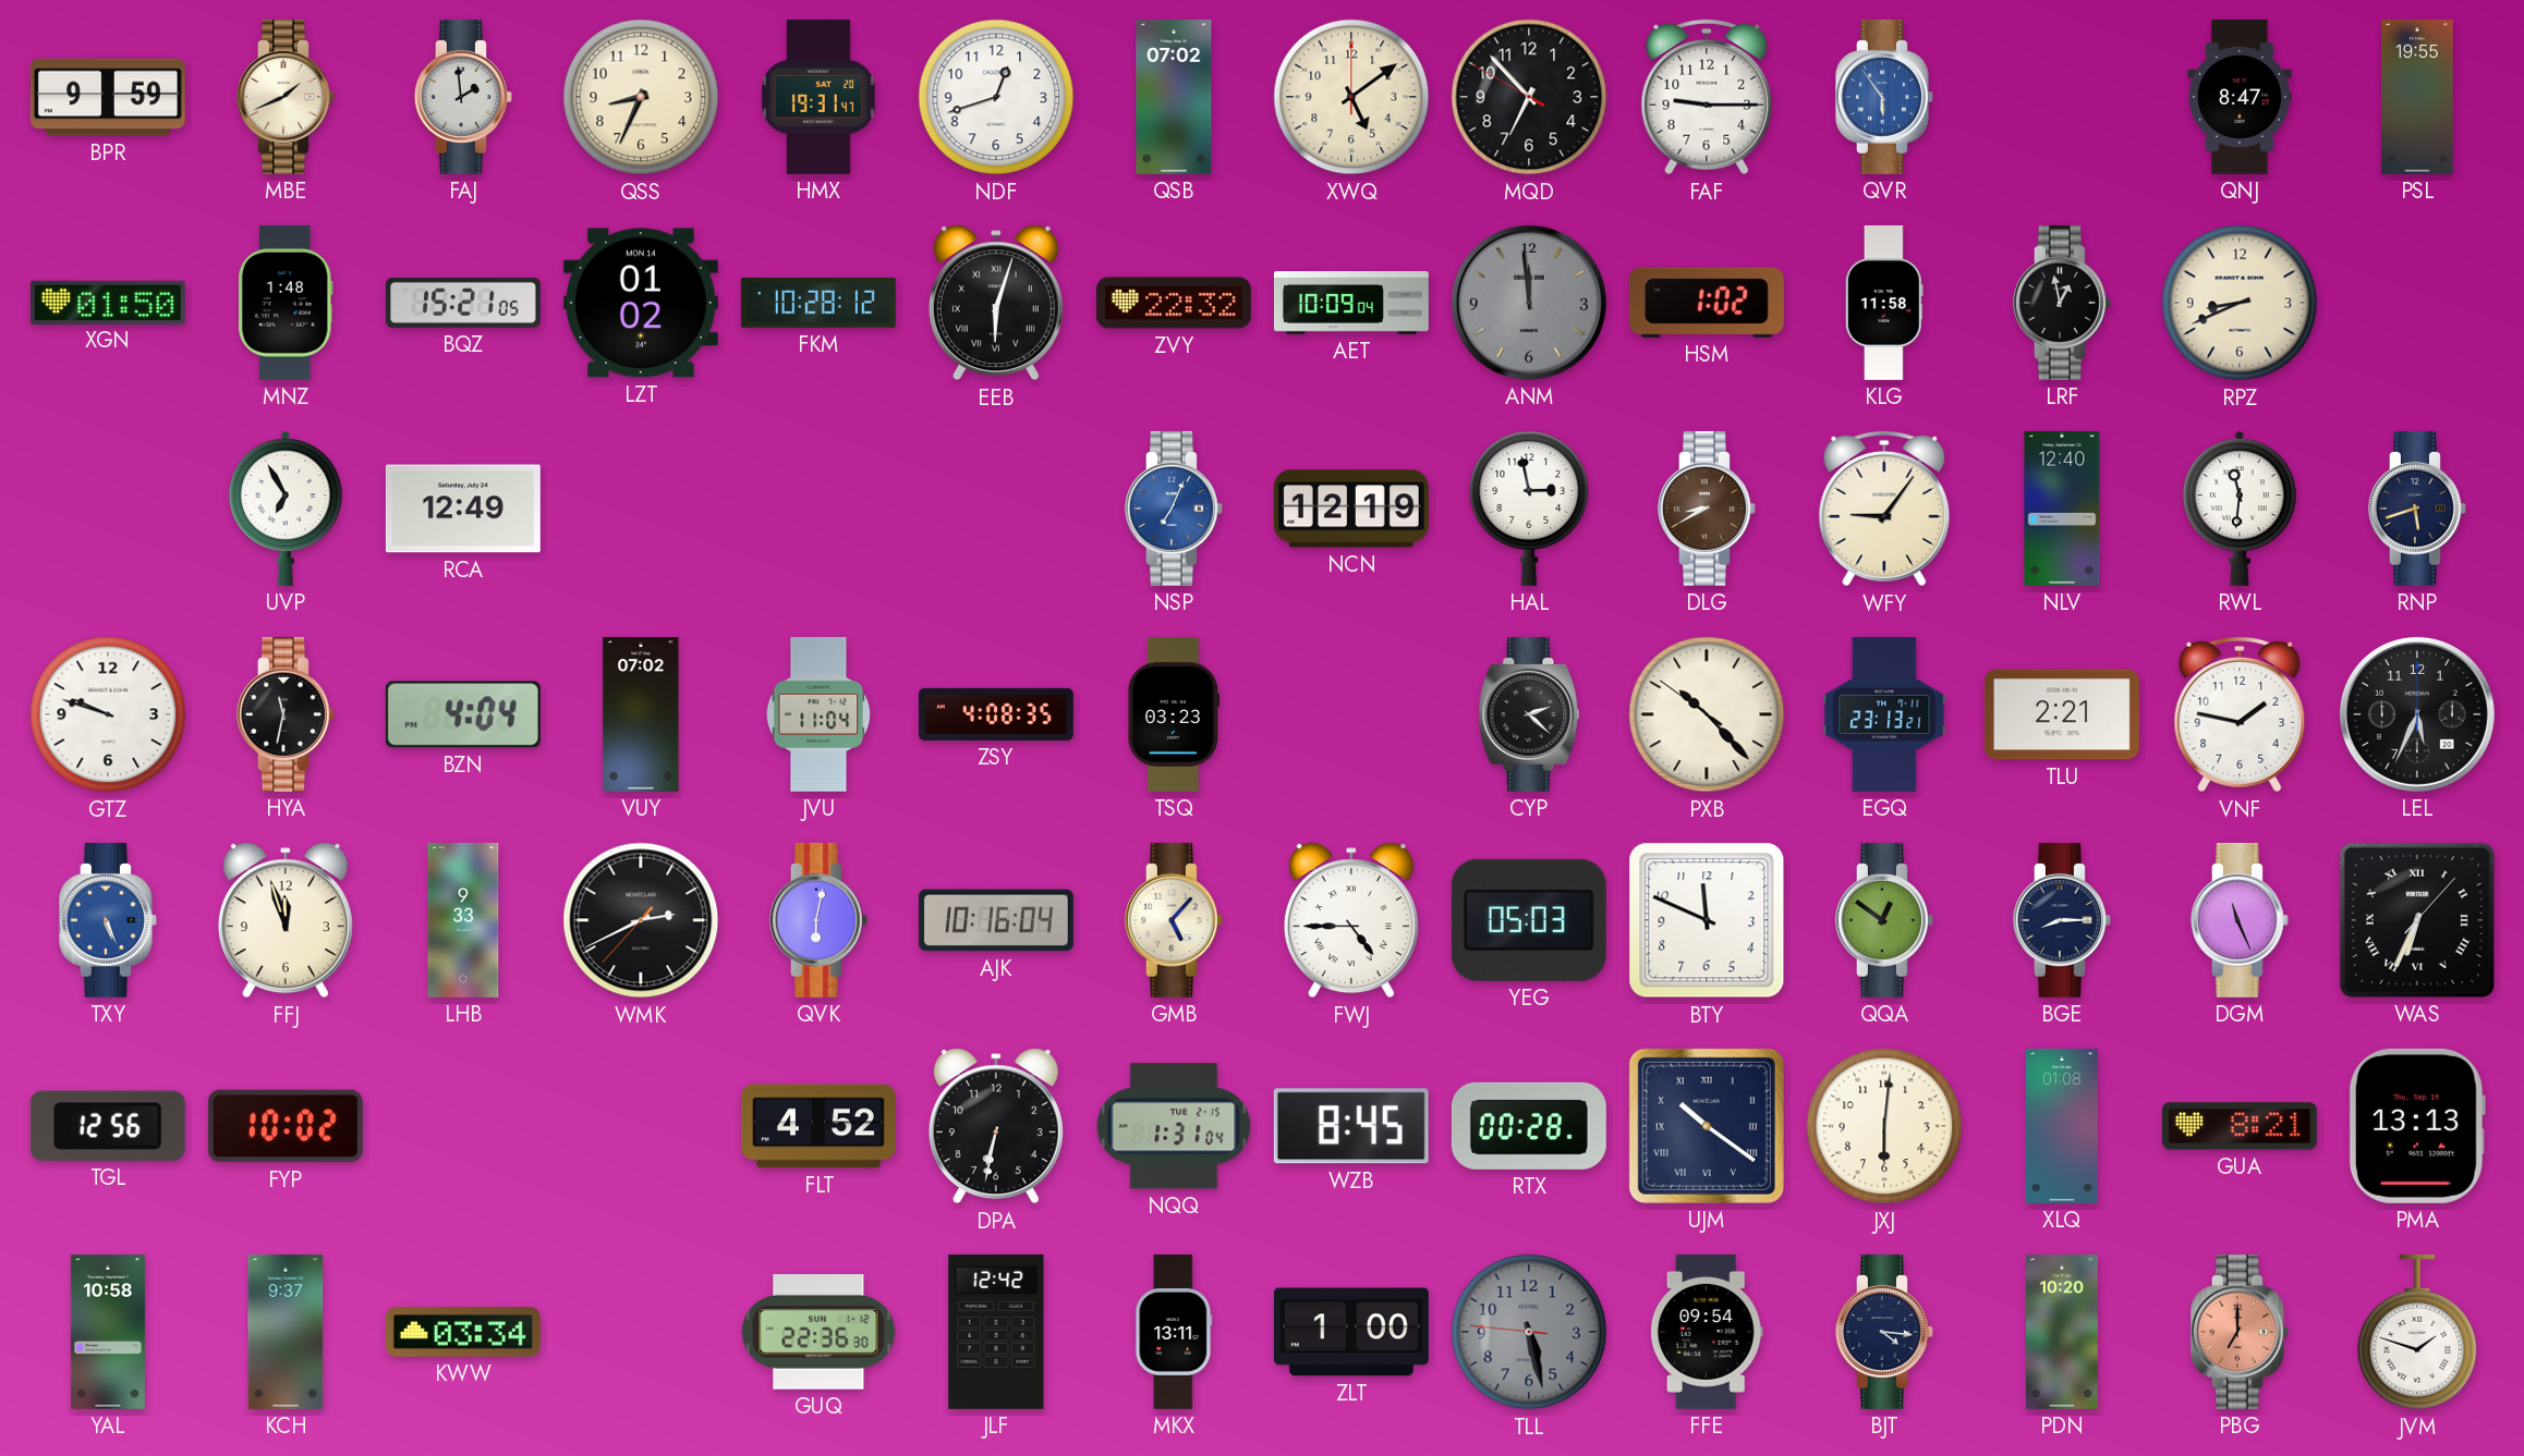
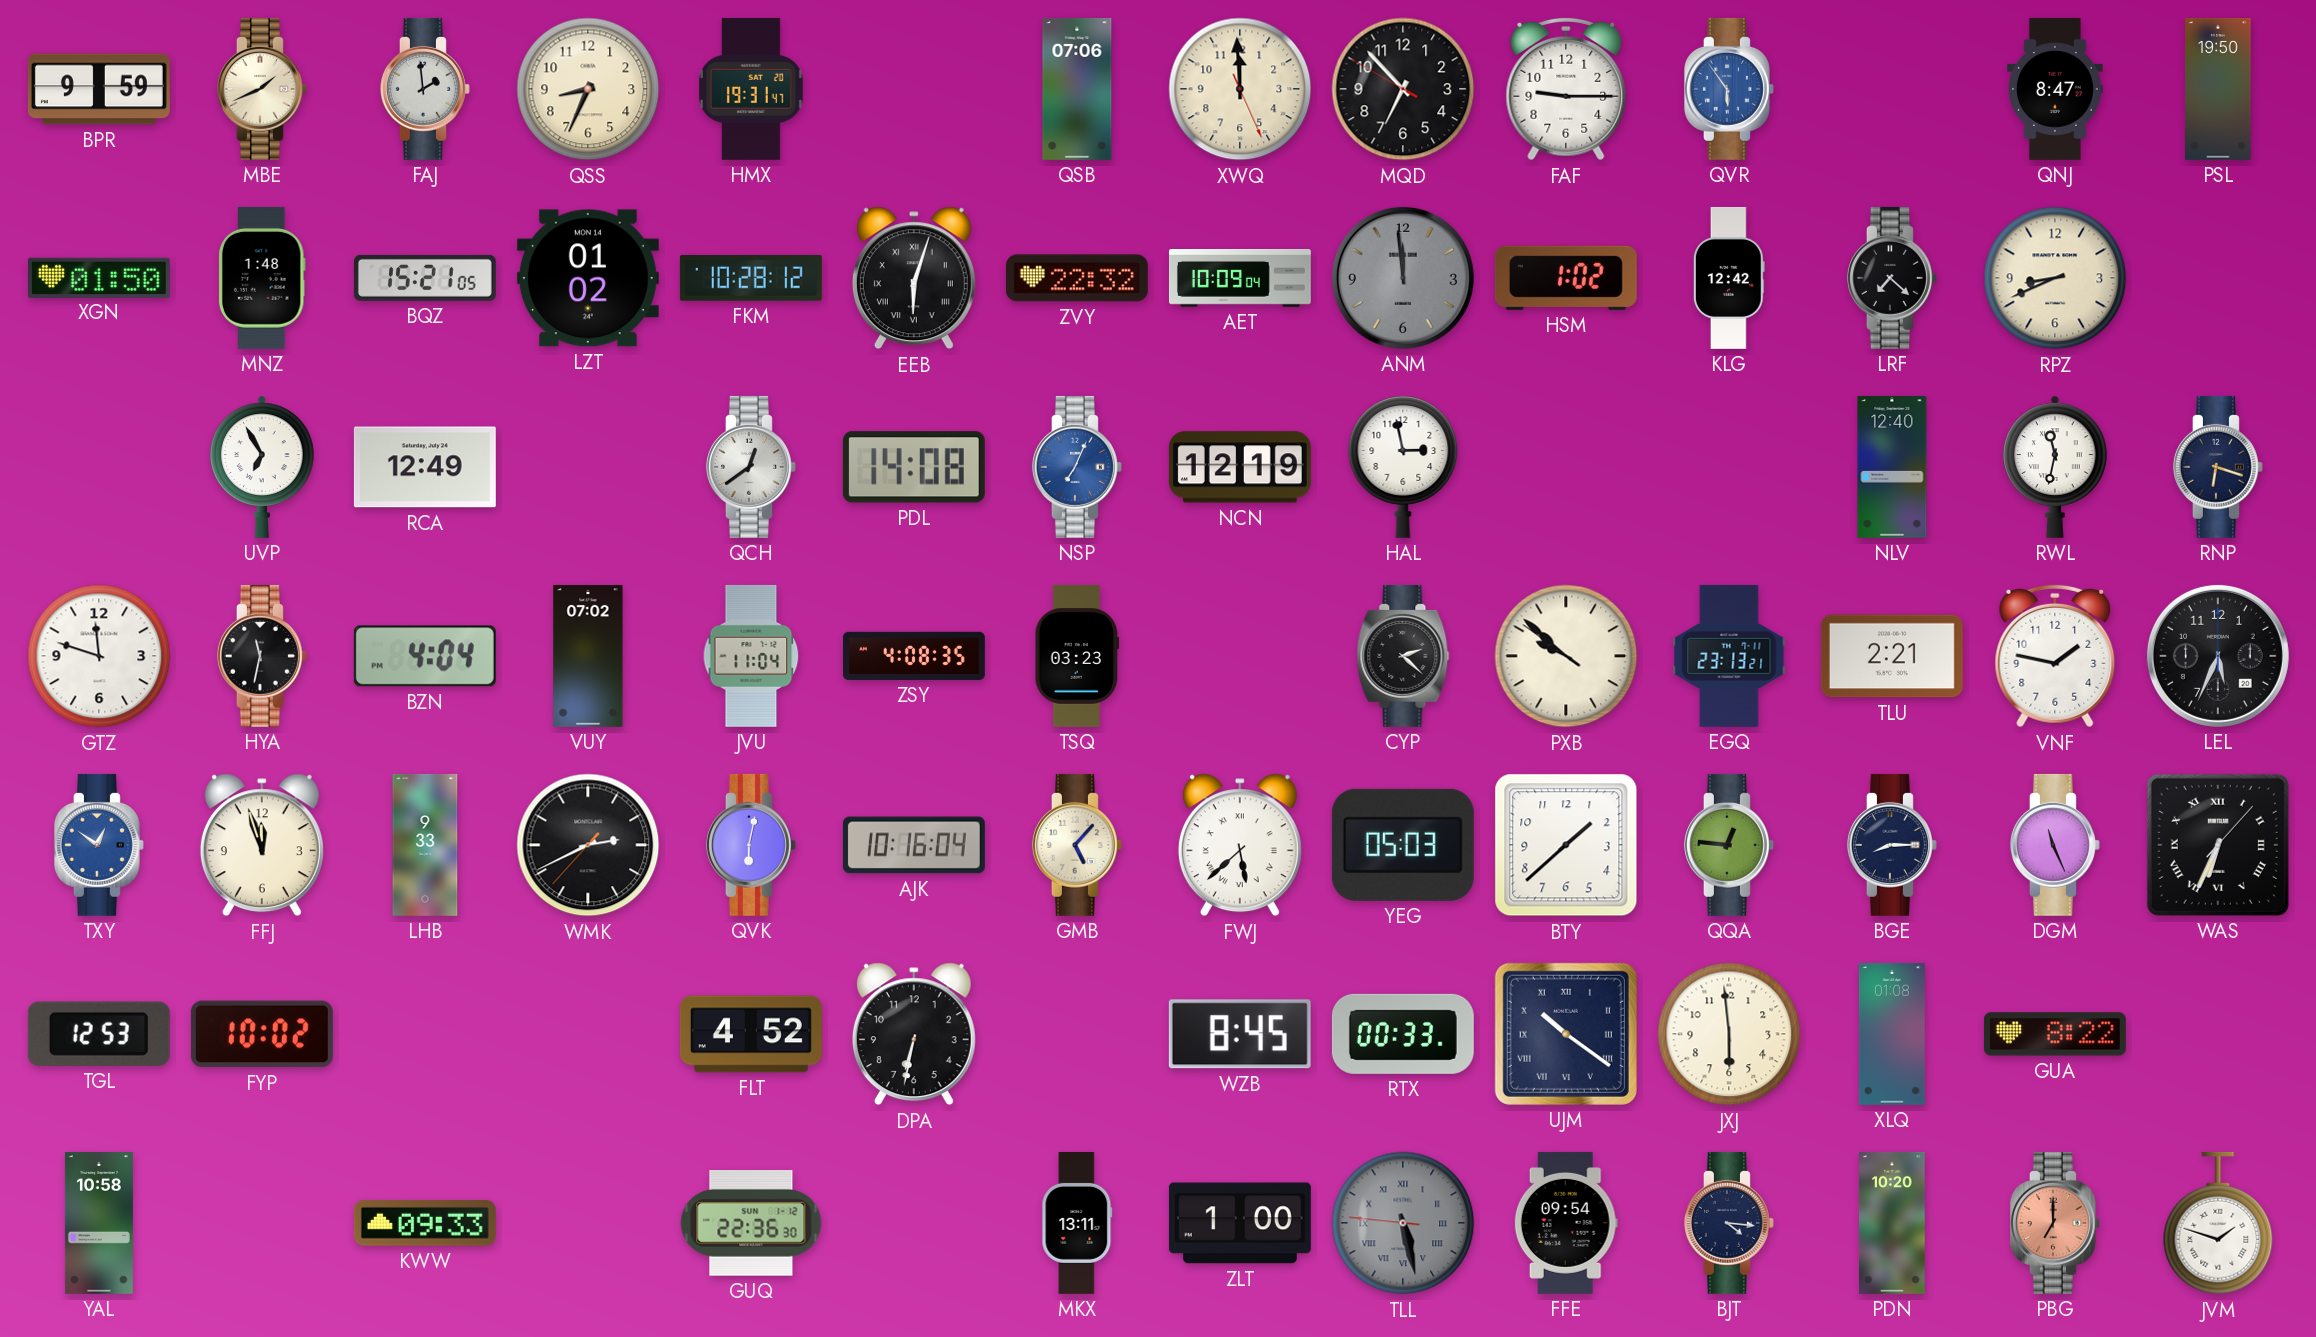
NDF: 12:42 -> none (996, 97)
QSB: 07:02 -> 07:06 (1077, 89)
XWQ: 5:09 -> 11:59 (1240, 89)
PSL: 19:55 -> 19:50 (2218, 89)
KLG: 11:58 -> 12:42 (1729, 278)
LRF: 12:58 -> 7:22 (1892, 278)
QCH: none -> 12:39 (751, 467)
PDL: none -> 14:08 (914, 467)
DLG: 8:40 -> none (1707, 509)
WFY: 9:06 -> none (1884, 509)
RWL: 11:31 -> 11:32 (2055, 467)
RNP: 5:42 -> 6:18 (2218, 467)
GTZ: 9:48 -> 11:48 (99, 656)
PXB: 10:22 -> 9:51 (1566, 656)
TXY: 5:26 -> 12:51 (99, 845)
FWJ: 4:45 -> 5:38 (1240, 845)
BTY: 11:49 -> 1:38 (1566, 845)
QQA: 12:51 -> 12:46 (1729, 845)
TGL: 12:56 -> 12:53 (99, 1034)
NQQ: 1:31 -> none (1174, 1126)
RTX: 00:28 -> 00:33 (1403, 1034)
JXJ: 6:01 -> 5:59 (1729, 1034)
GUA: 8:21 -> 8:22 (2055, 1034)
PMA: 13:13 -> none (2417, 1126)
KCH: 9:37 -> none (286, 1332)
KWW: 03:34 -> 09:33 (425, 1223)
JLF: 12:42 -> none (996, 1332)
TLL numerals: Arabic -> Roman (1403, 1223)
